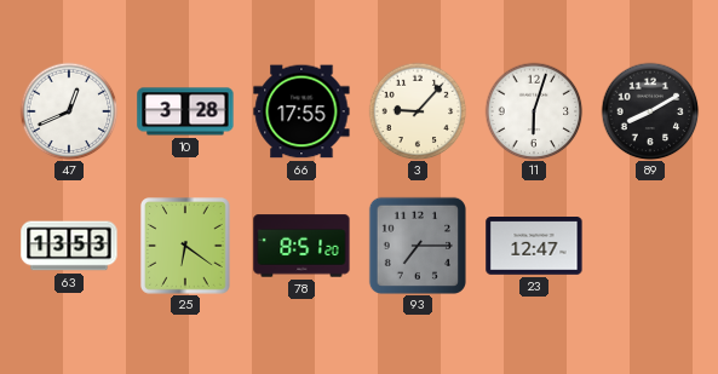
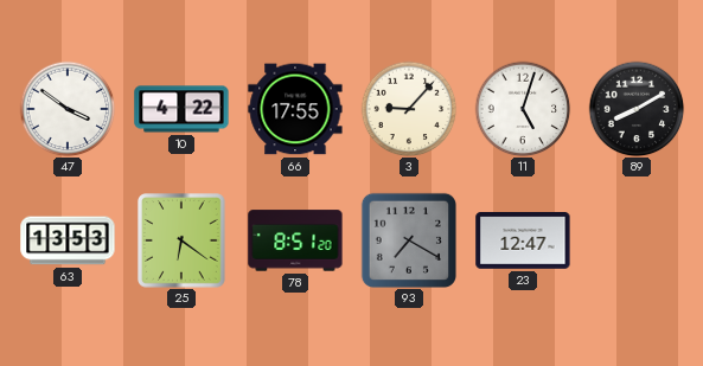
47: 12:41 -> 3:51 (68, 109)
10: 3:28 -> 4:22 (181, 109)
11: 6:03 -> 5:03 (523, 109)
93: 7:15 -> 7:20 (408, 239)
